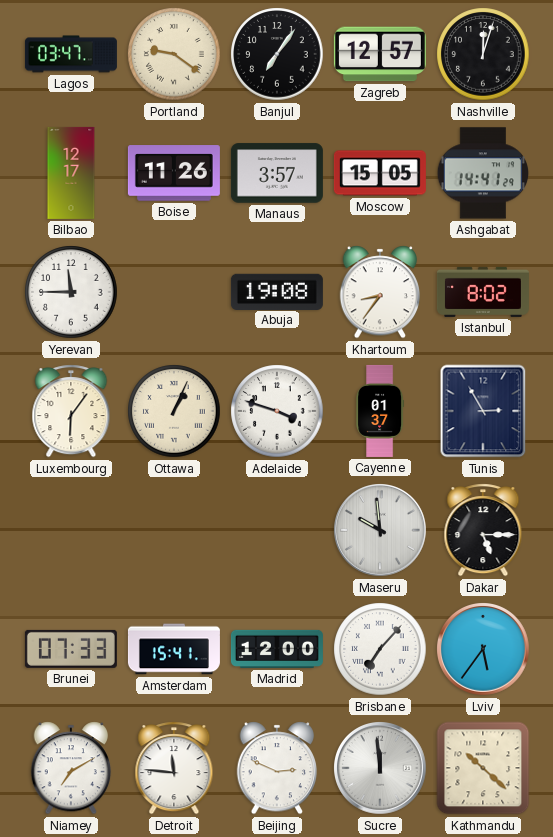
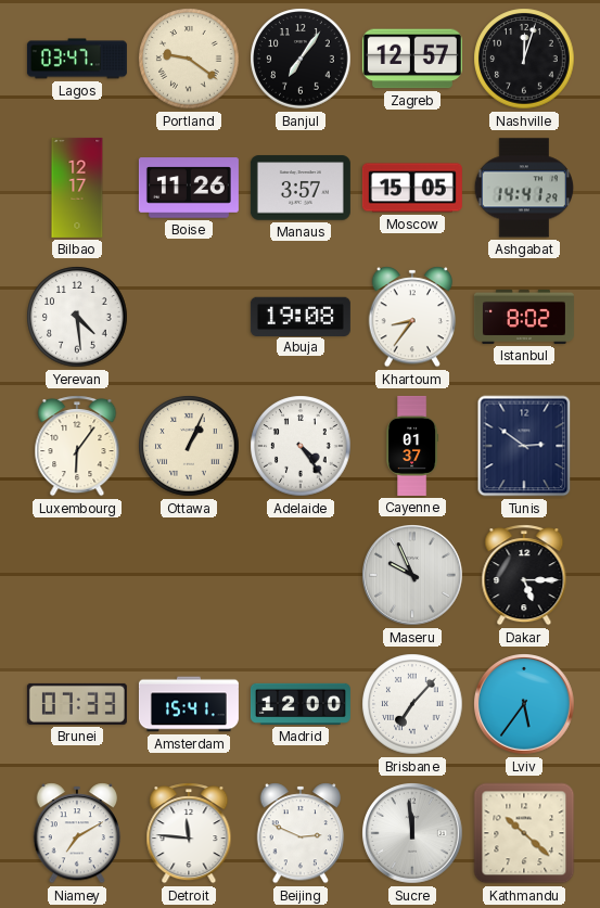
Yerevan: 11:45 -> 4:29 (77, 317)
Adelaide: 3:48 -> 4:24 (301, 446)
Tunis: 2:55 -> 2:51 (524, 446)
Maseru: 9:59 -> 9:56 (413, 576)
